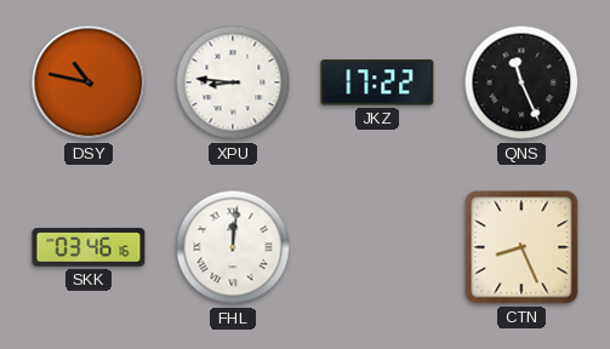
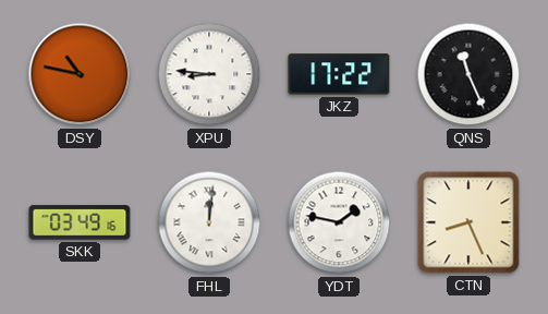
SKK: 03:46 -> 03:49 (80, 222)
YDT: none -> 1:47 (339, 222)
